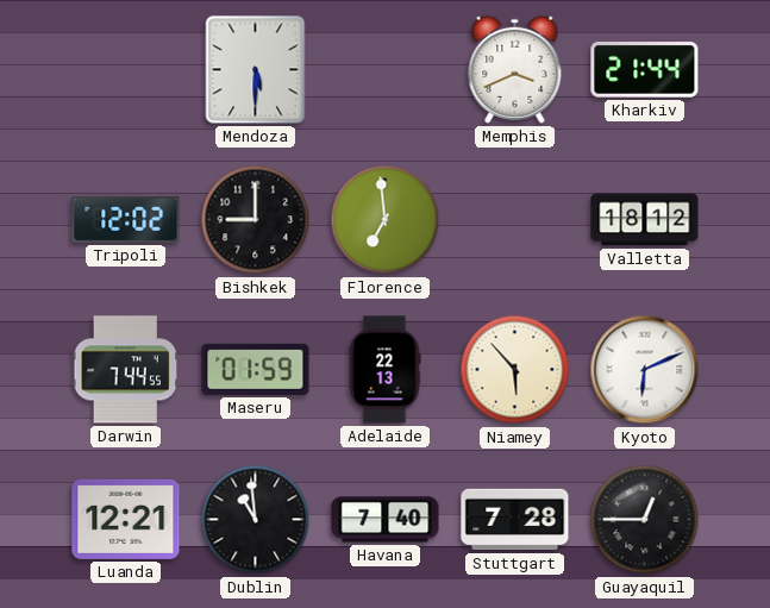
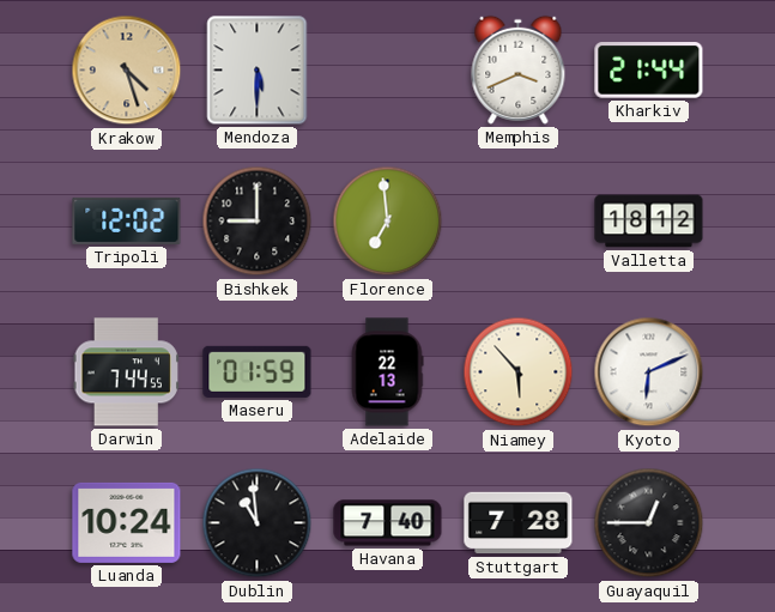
Krakow: none -> 4:27 (127, 71)
Luanda: 12:21 -> 10:24 (127, 522)
